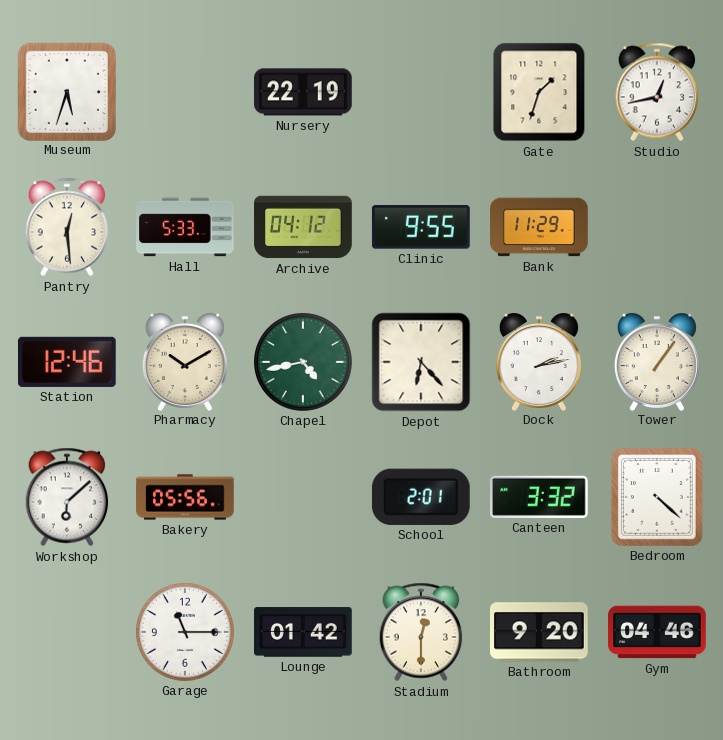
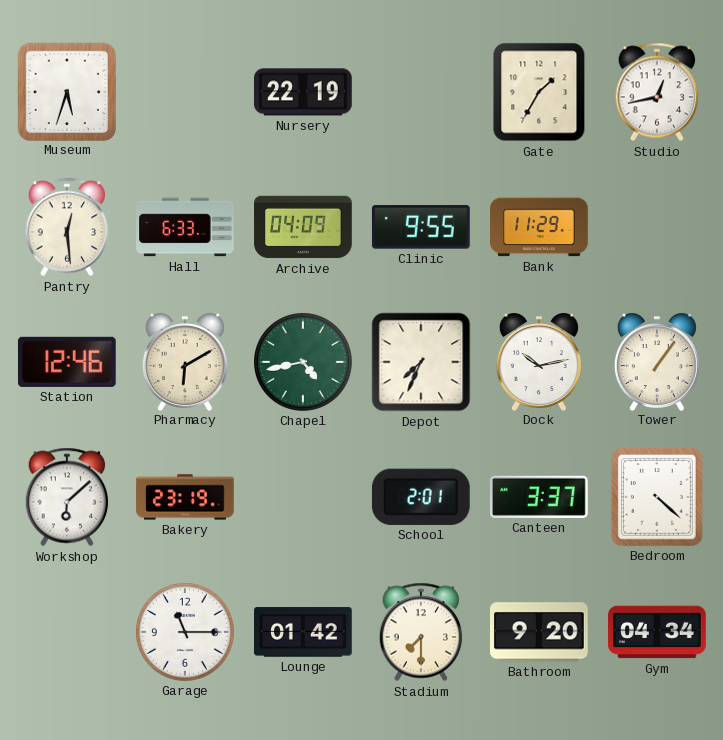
Gate: 1:33 -> 1:35 (539, 92)
Hall: 5:33 -> 6:33 (185, 227)
Archive: 04:12 -> 04:09 (303, 227)
Pharmacy: 10:10 -> 6:10 (185, 362)
Depot: 6:23 -> 7:34 (421, 362)
Dock: 2:13 -> 10:13 (539, 362)
Bakery: 05:56 -> 23:19 (185, 497)
Canteen: 3:32 -> 3:37 (540, 497)
Stadium: 12:30 -> 7:30 (421, 632)
Gym: 04:46 -> 04:34 (657, 632)
